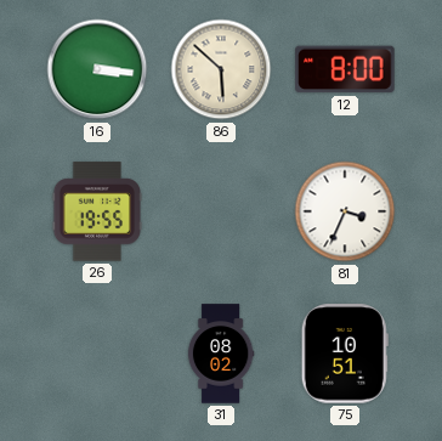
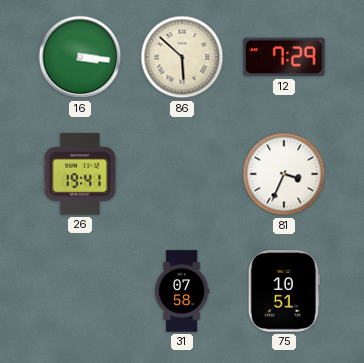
12: 8:00 -> 7:29 (284, 57)
26: 19:55 -> 19:41 (80, 174)
31: 08:02 -> 07:58 (182, 291)
